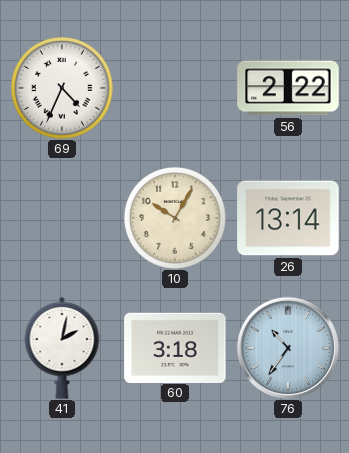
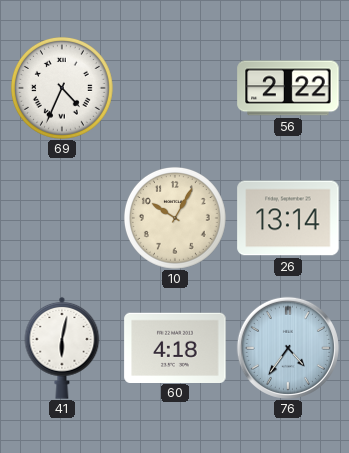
41: 2:02 -> 6:02 (62, 348)
60: 3:18 -> 4:18 (175, 347)
76: 10:36 -> 4:36 (288, 348)
